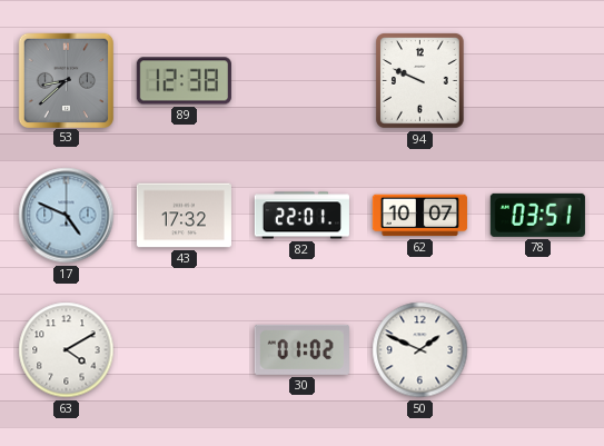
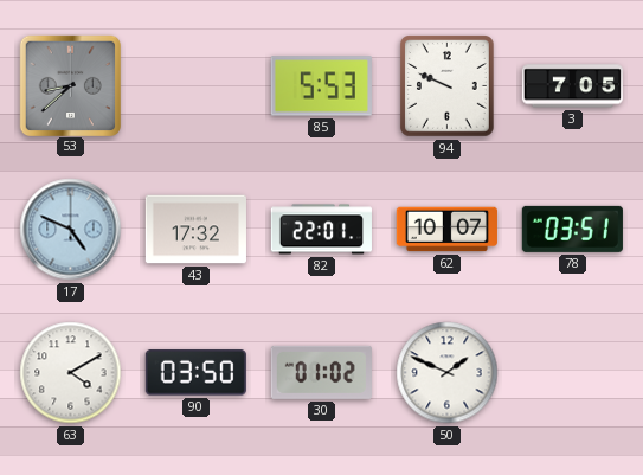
89: 12:38 -> none (184, 81)
85: none -> 5:53 (321, 86)
3: none -> 7:05 (572, 86)
90: none -> 03:50 (195, 373)
